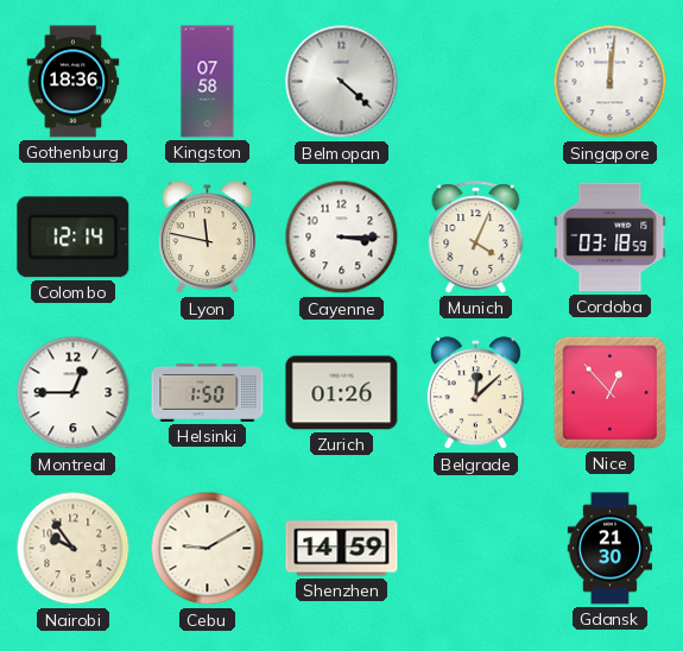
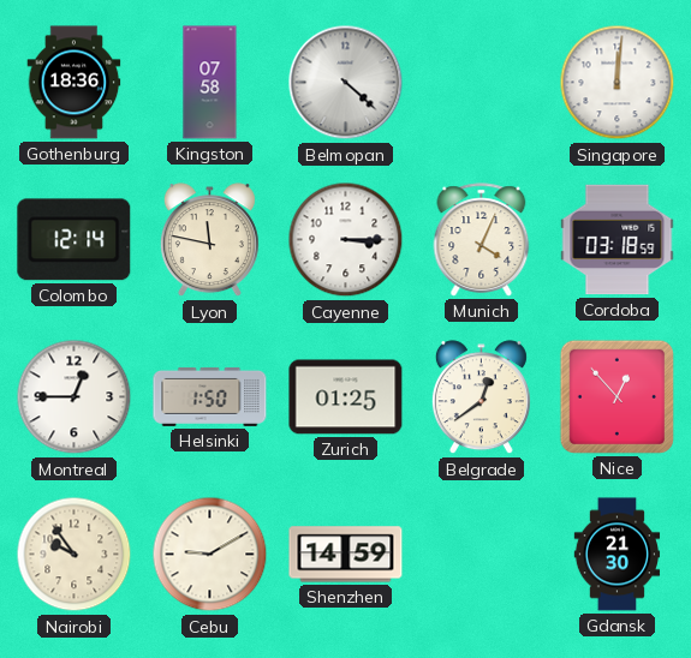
Zurich: 01:26 -> 01:25 (346, 397)
Belgrade: 12:08 -> 12:39 (481, 397)
